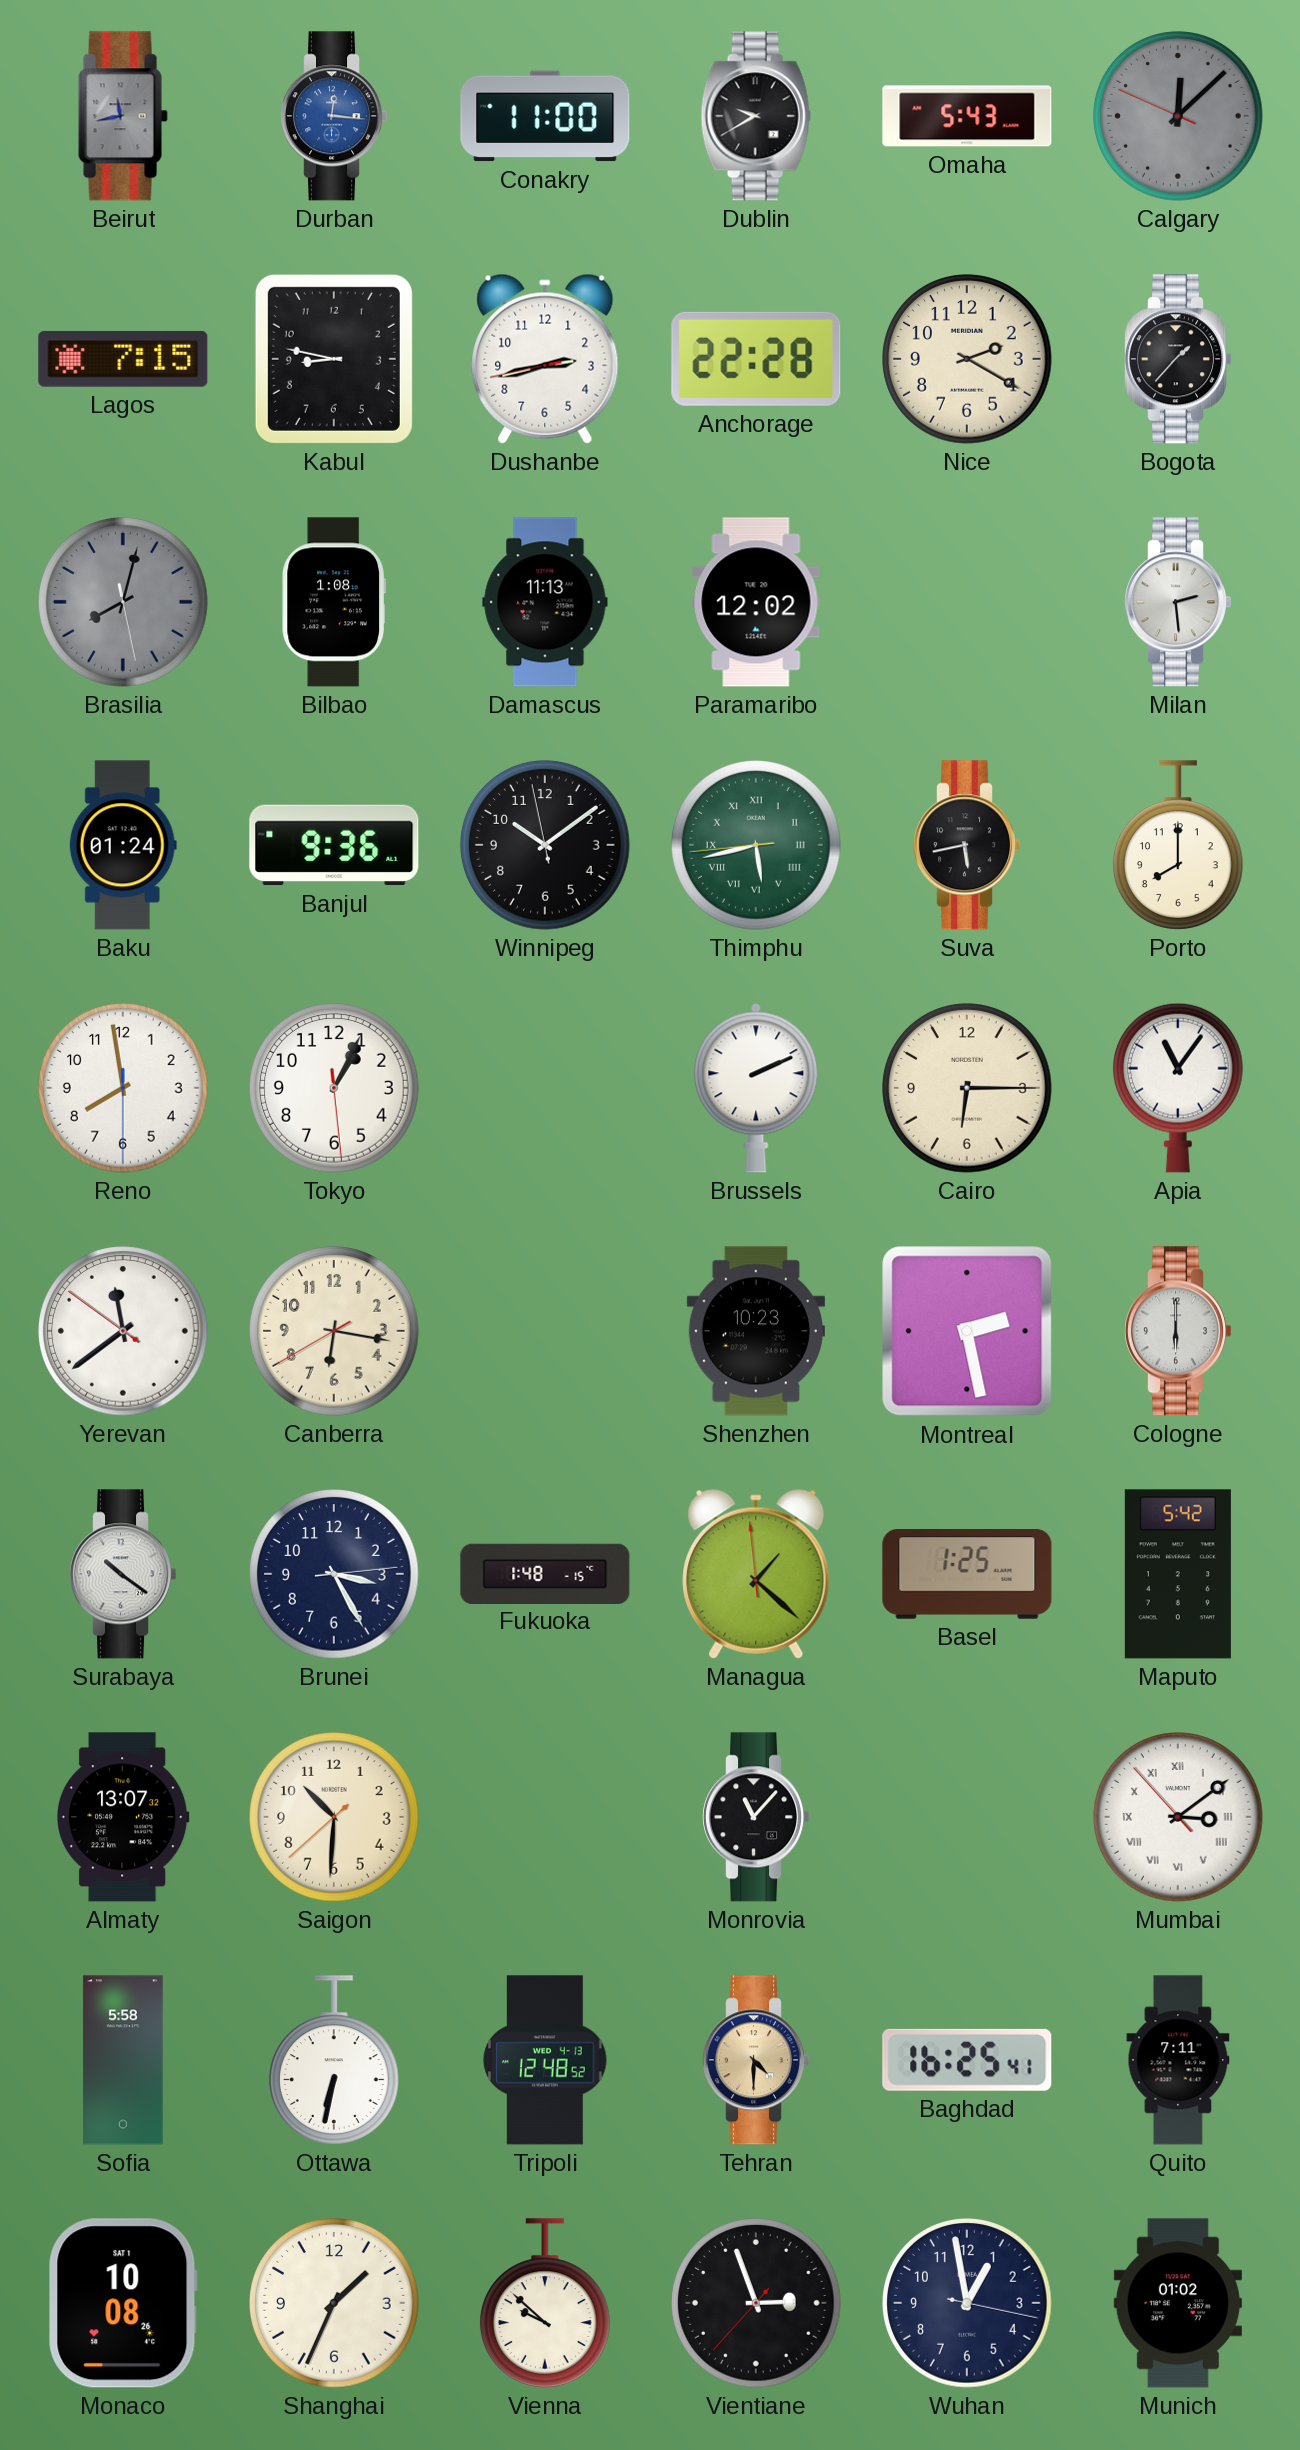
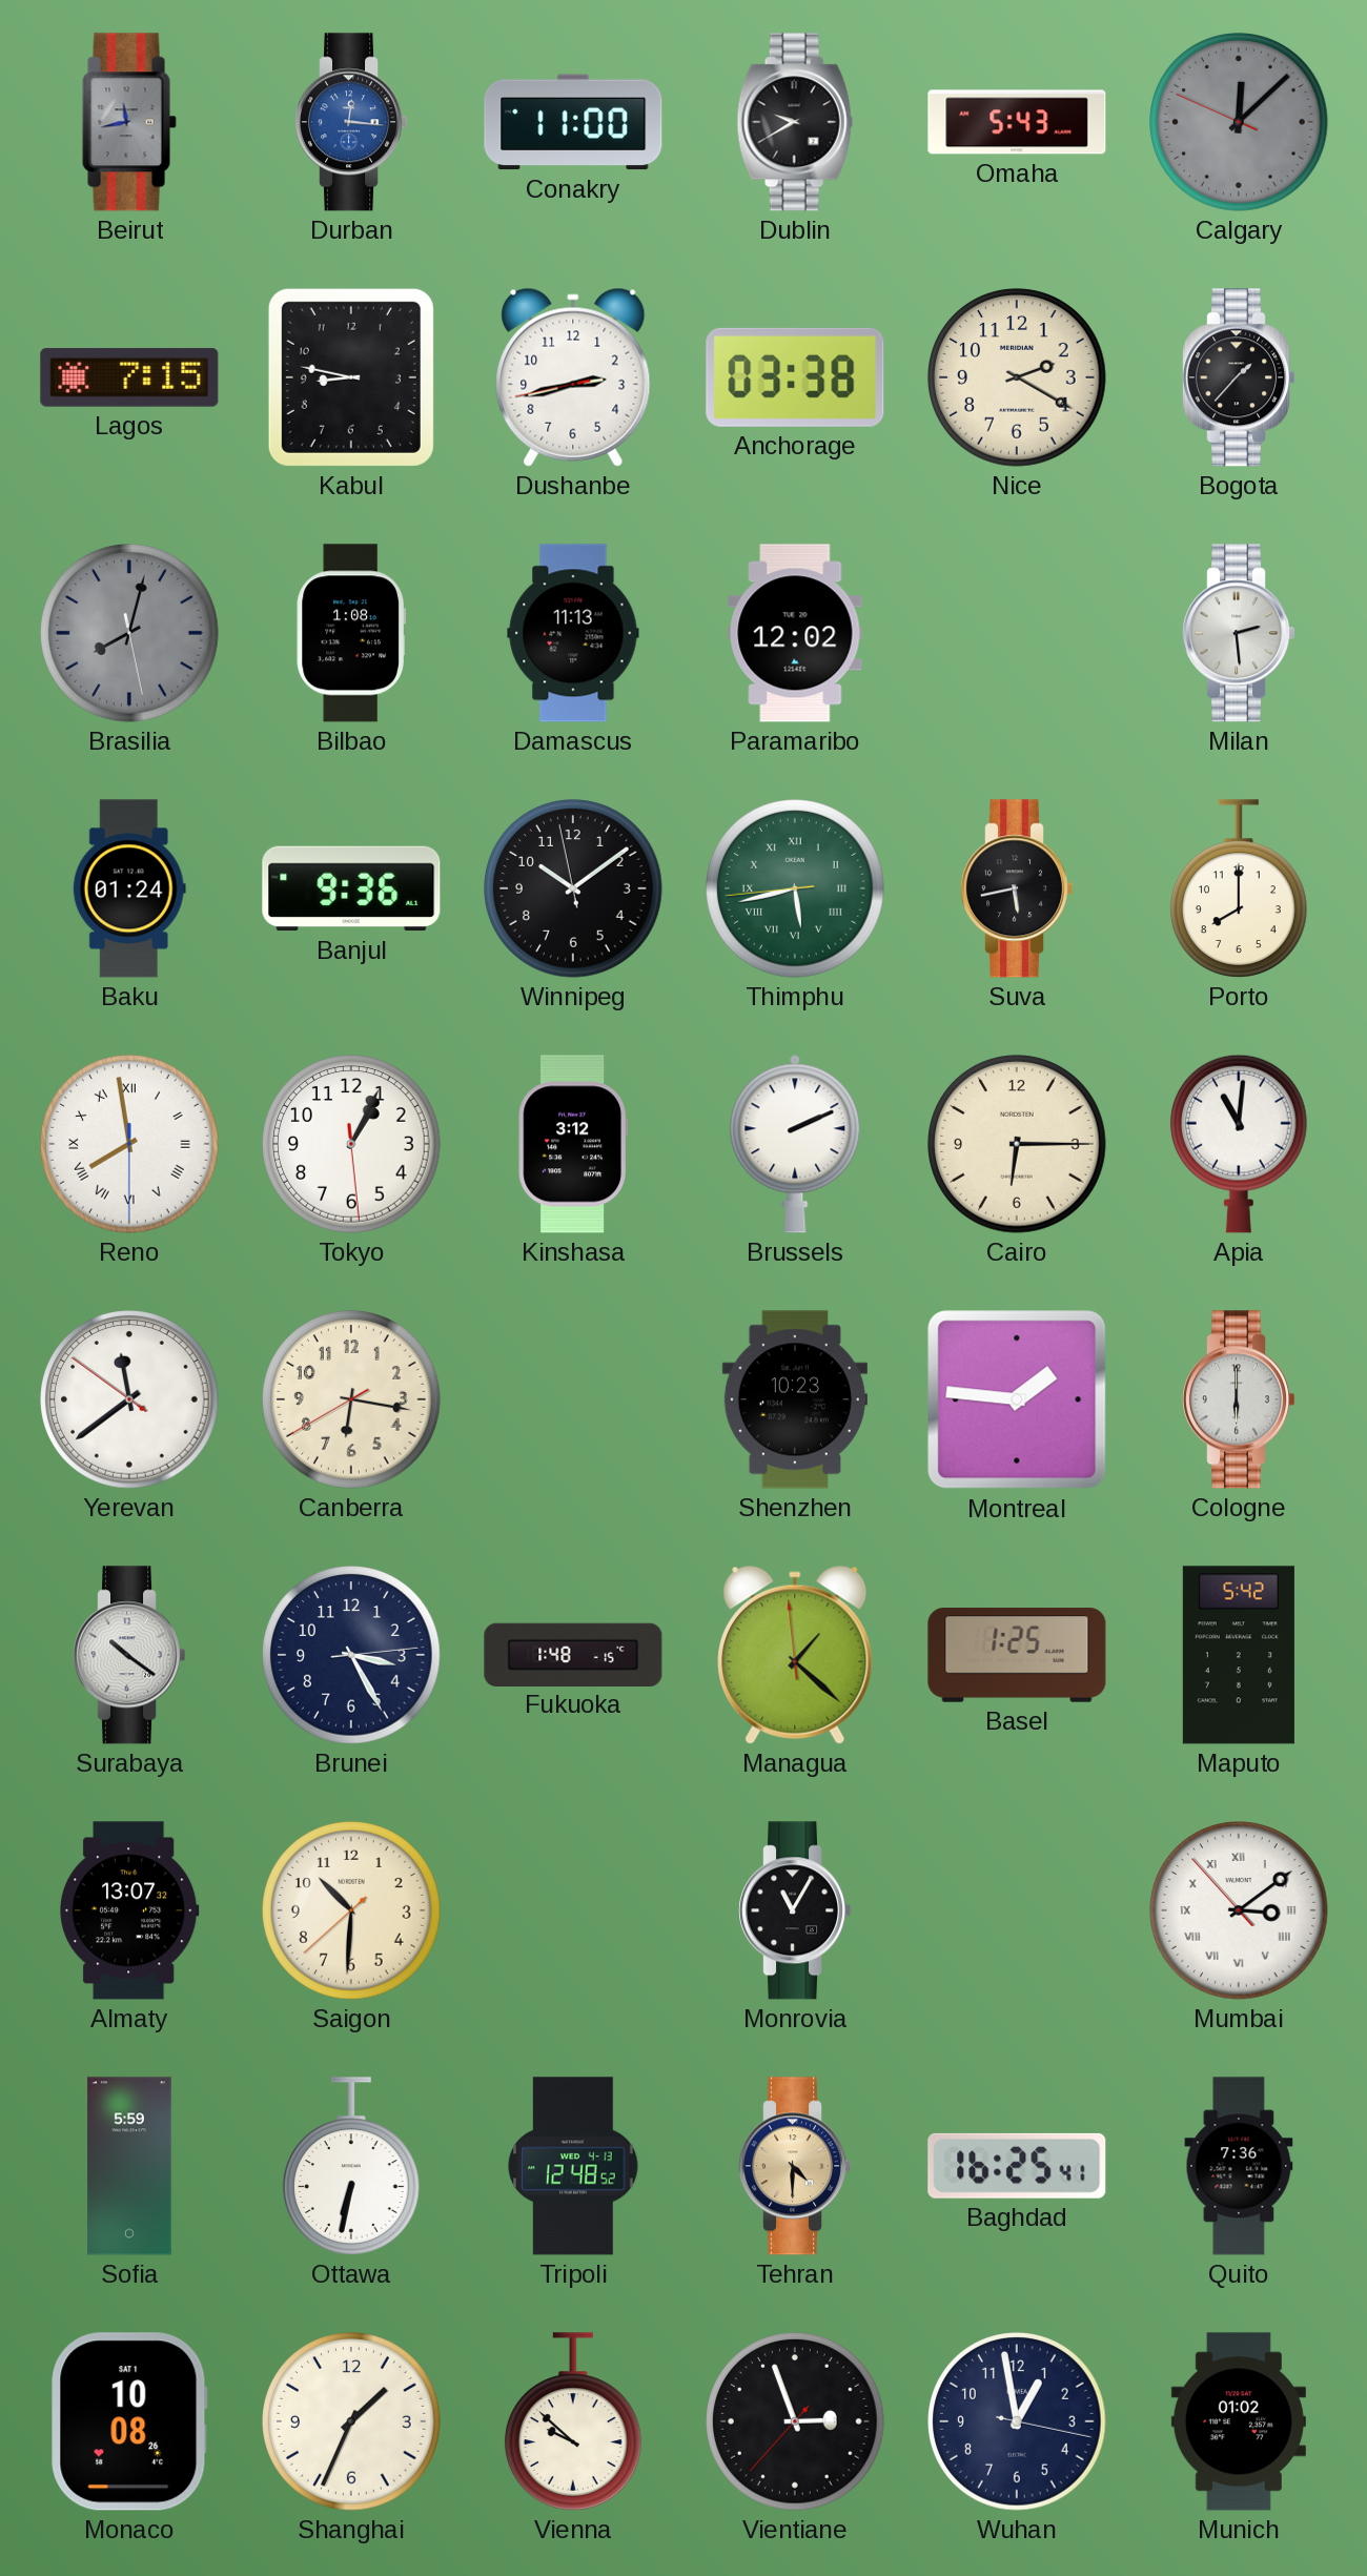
Anchorage: 22:28 -> 03:38 (795, 377)
Reno numerals: Arabic -> Roman (129, 1144)
Kinshasa: none -> 3:12 (573, 1144)
Apia: 11:06 -> 11:01 (1239, 1144)
Montreal: 2:28 -> 1:46 (1017, 1399)
Monrovia: 11:07 -> 11:05 (796, 1910)
Sofia: 5:58 -> 5:59 (129, 2166)
Quito: 7:11 -> 7:36 (1239, 2166)
